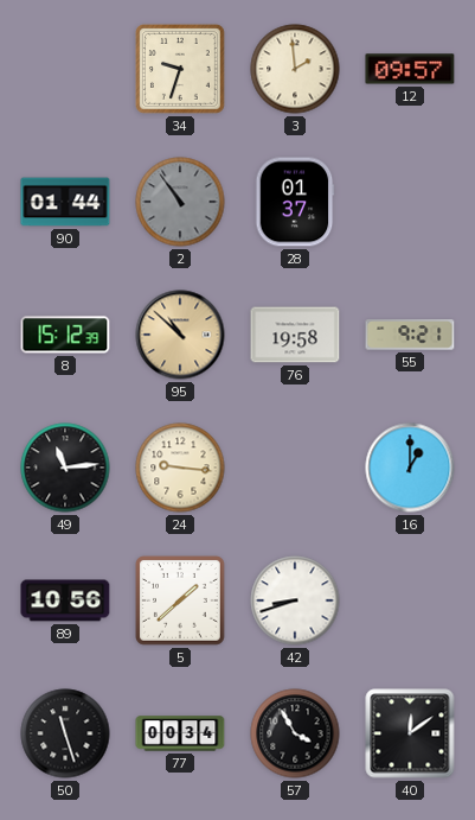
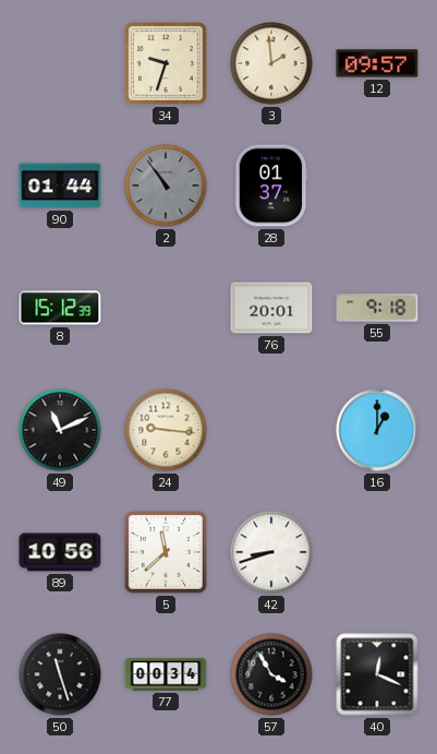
95: 10:52 -> none (180, 335)
76: 19:58 -> 20:01 (271, 308)
55: 9:21 -> 9:18 (377, 308)
49: 11:14 -> 11:11 (60, 430)
5: 1:38 -> 11:38 (167, 553)
40: 12:09 -> 12:19 (377, 674)
